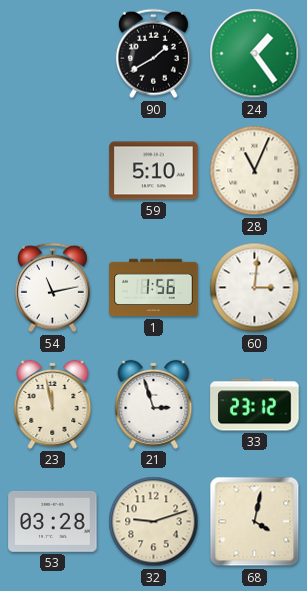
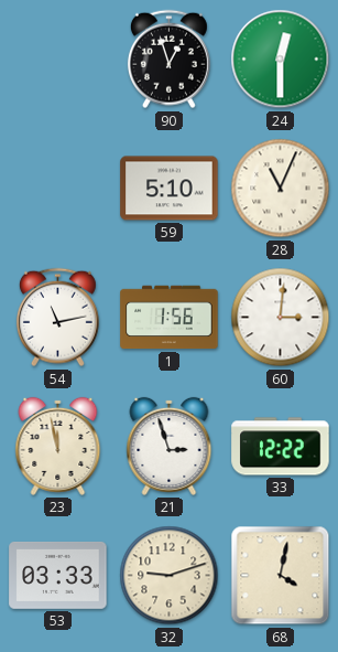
90: 1:40 -> 12:57 (168, 60)
24: 1:24 -> 12:30 (281, 60)
33: 23:12 -> 12:22 (281, 447)
53: 03:28 -> 03:33 (58, 575)
